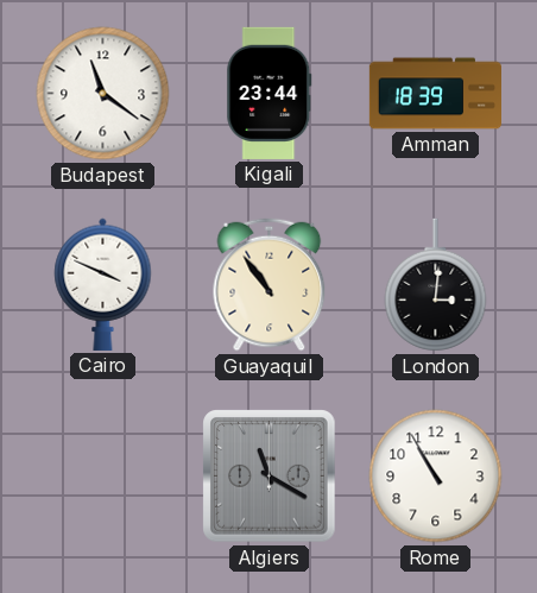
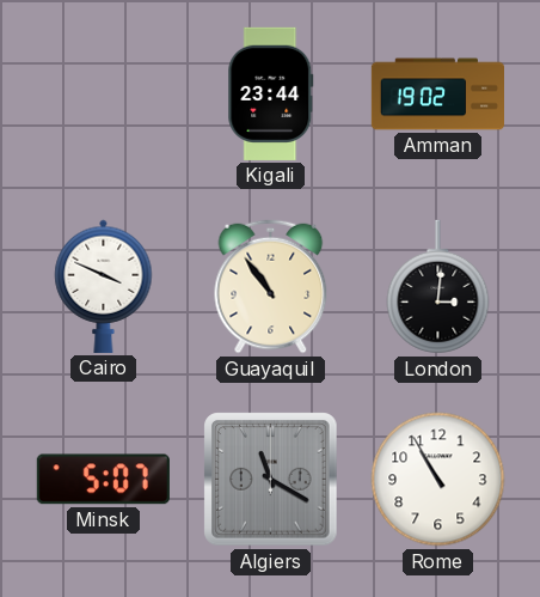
Budapest: 11:21 -> none (103, 94)
Amman: 18:39 -> 19:02 (437, 95)
Minsk: none -> 5:07 (103, 480)
